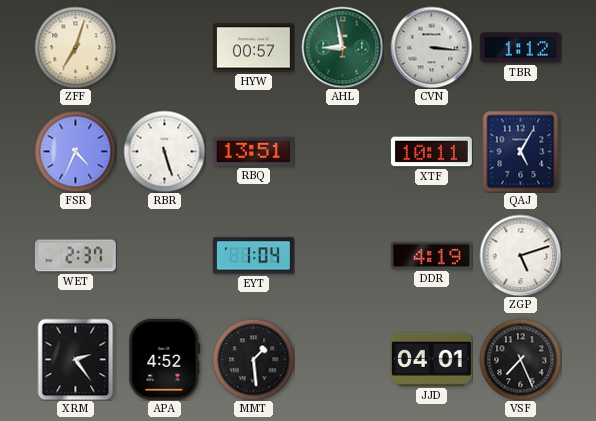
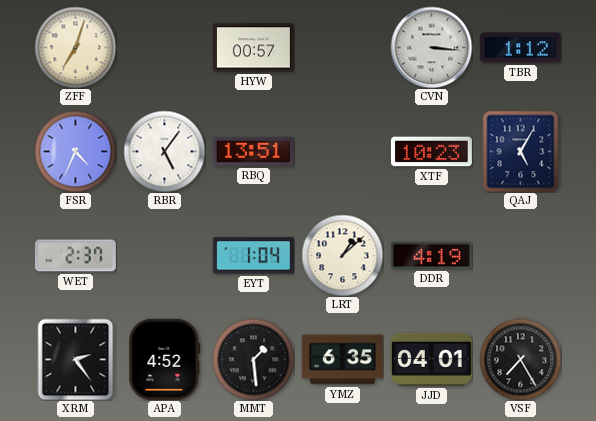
AHL: 8:58 -> none (342, 47)
RBR: 5:27 -> 5:06 (164, 151)
XTF: 10:11 -> 10:23 (431, 152)
LRT: none -> 1:08 (342, 255)
ZGP: 5:12 -> none (520, 255)
YMZ: none -> 6:35 (342, 360)
VSF: 7:26 -> 7:25 (520, 359)
